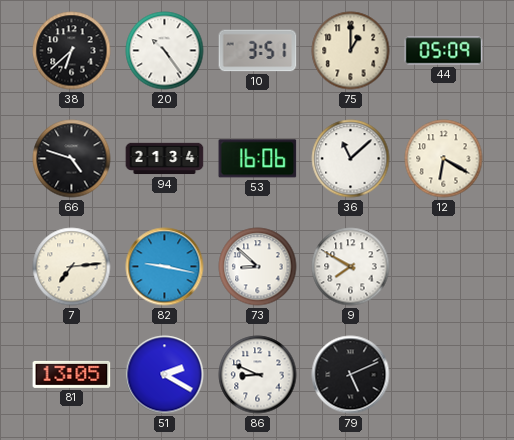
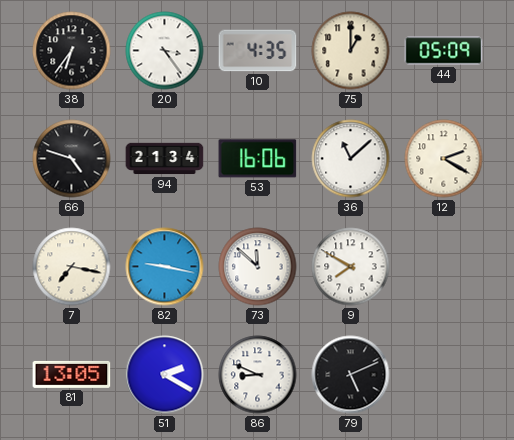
38: 6:38 -> 6:36 (72, 51)
20: 10:24 -> 3:24 (165, 51)
10: 3:51 -> 4:35 (258, 51)
12: 6:20 -> 2:20 (444, 159)
7: 7:14 -> 7:17 (72, 267)
73: 8:52 -> 11:52 (258, 267)
